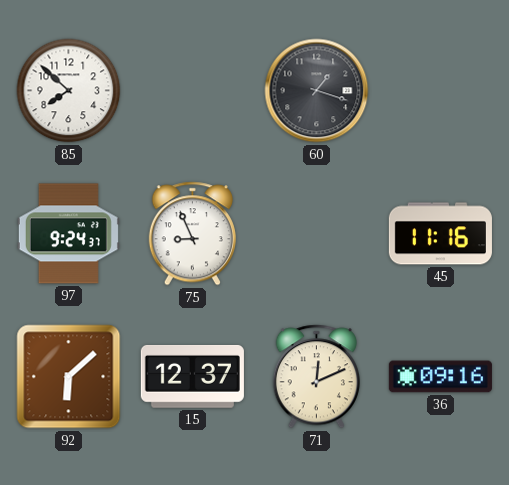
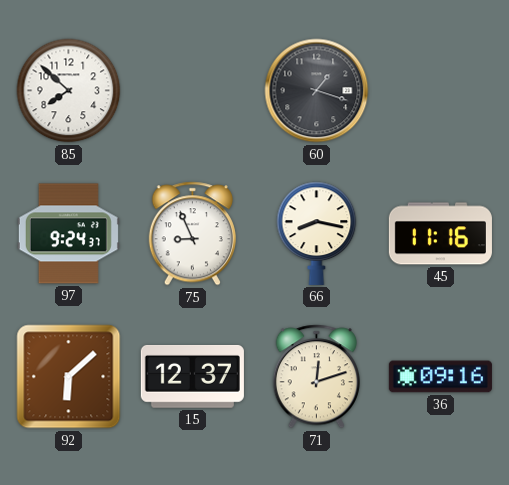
66: none -> 8:17 (317, 233)
71: 12:11 -> 12:12 (316, 377)
